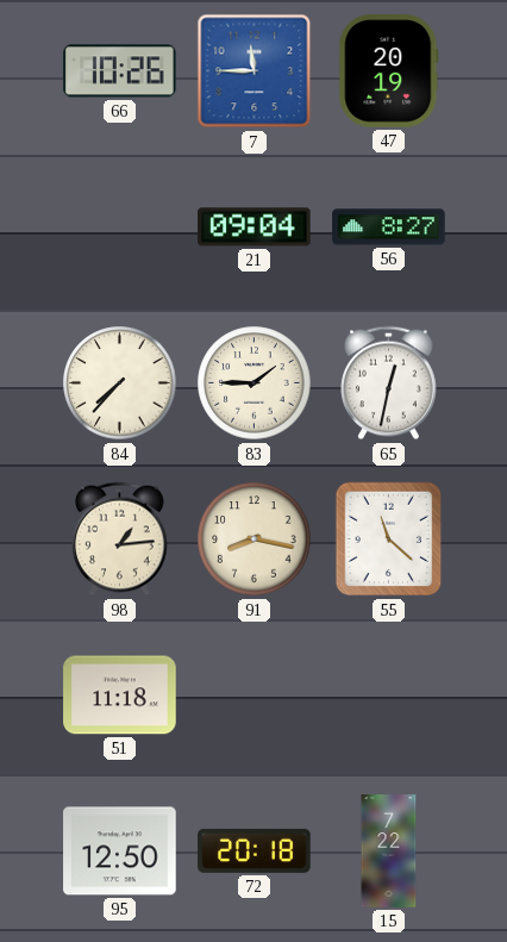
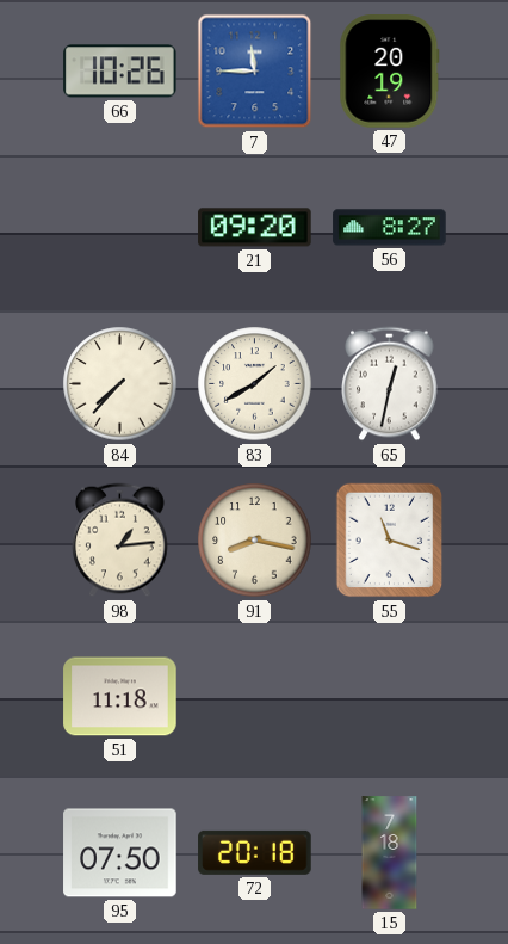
21: 09:04 -> 09:20 (255, 228)
83: 1:45 -> 1:40 (255, 384)
55: 11:22 -> 11:18 (390, 541)
95: 12:50 -> 07:50 (120, 853)
15: 7:22 -> 7:18 (390, 853)
